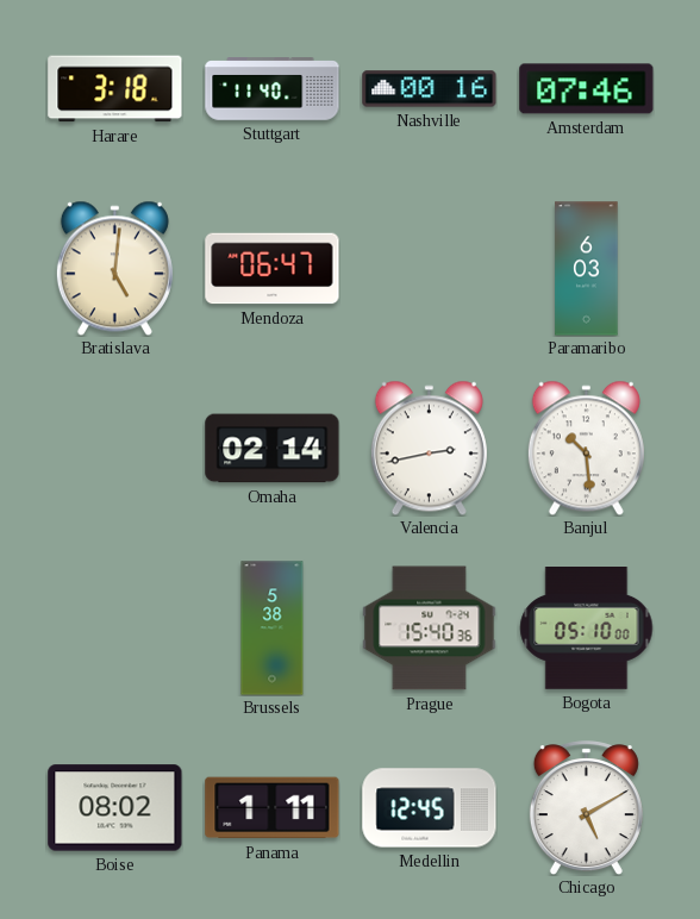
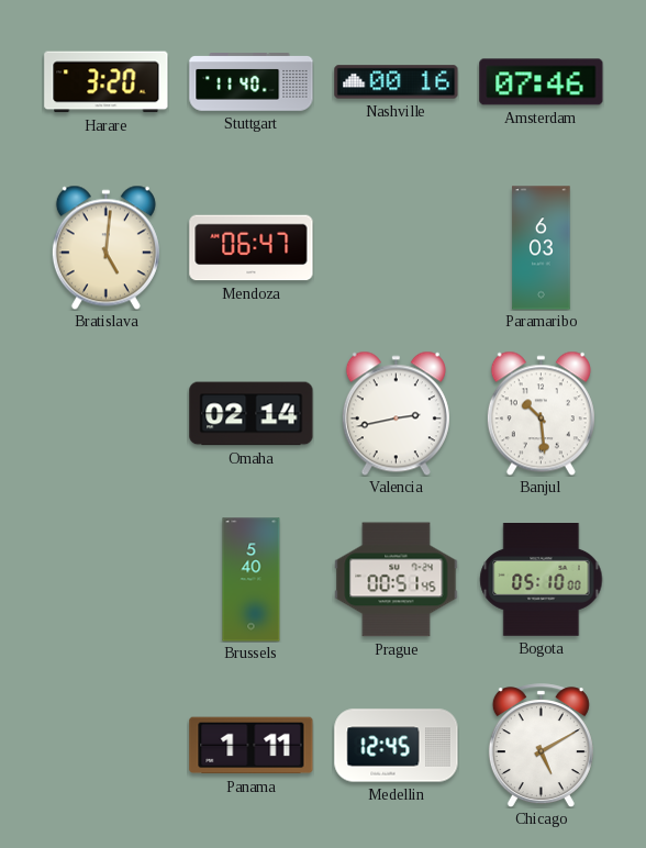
Harare: 3:18 -> 3:20 (107, 82)
Brussels: 5:38 -> 5:40 (252, 580)
Prague: 15:40 -> 00:51 (397, 580)
Boise: 08:02 -> none (115, 808)
